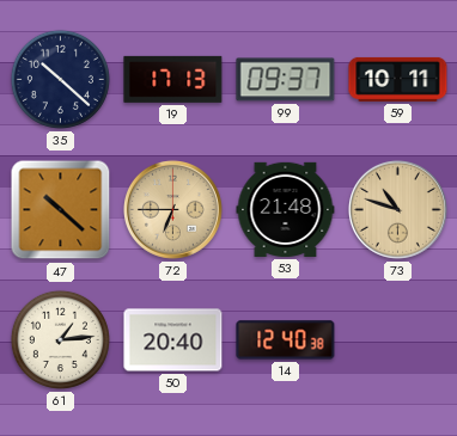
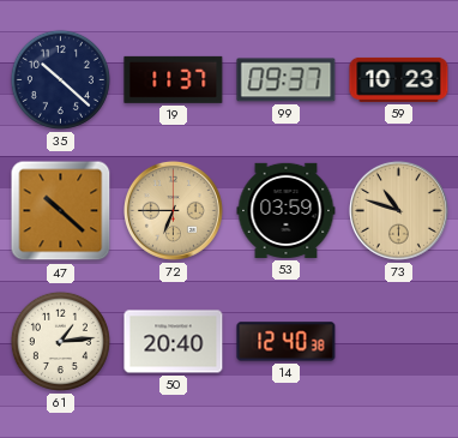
19: 17:13 -> 11:37 (174, 79)
59: 10:11 -> 10:23 (399, 79)
53: 21:48 -> 03:59 (287, 210)
